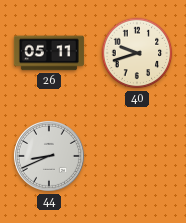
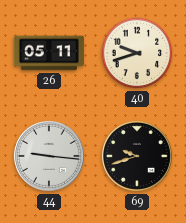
44: 8:41 -> 9:16 (49, 156)
69: none -> 9:42 (137, 156)
